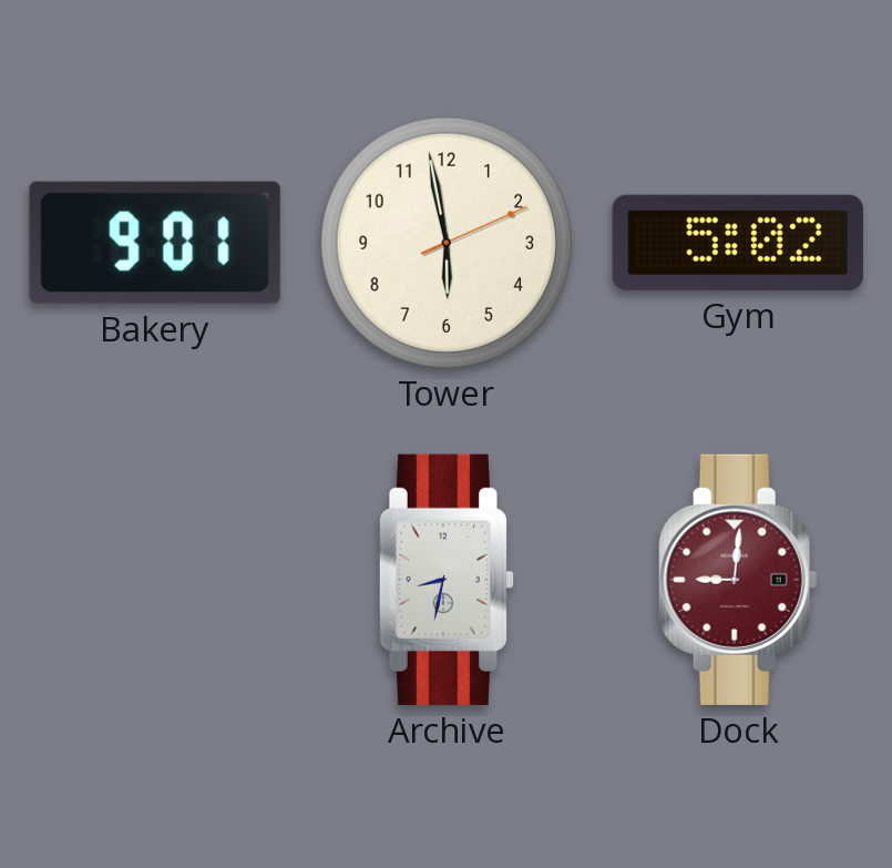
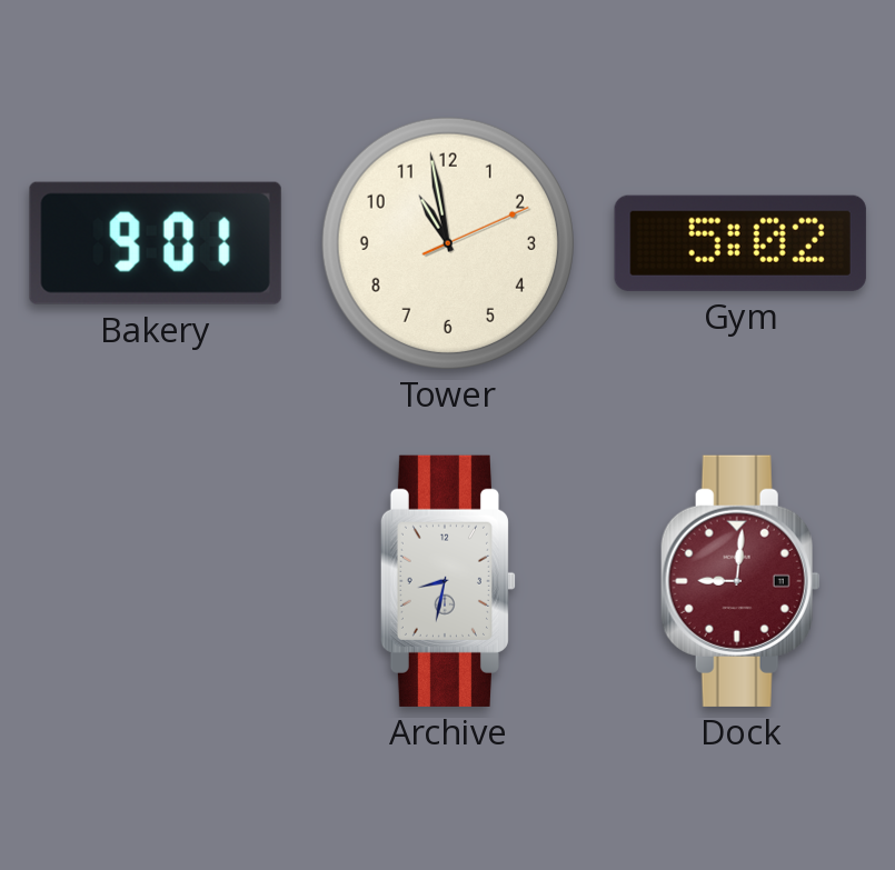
Tower: 5:58 -> 10:58 (448, 243)
